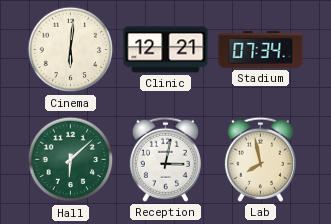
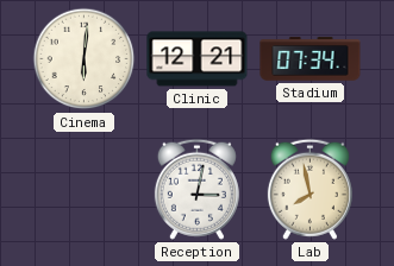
Hall: 6:08 -> none (71, 160)
